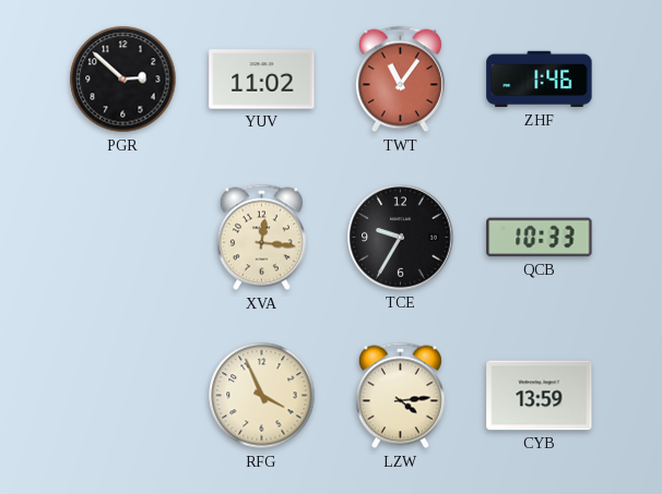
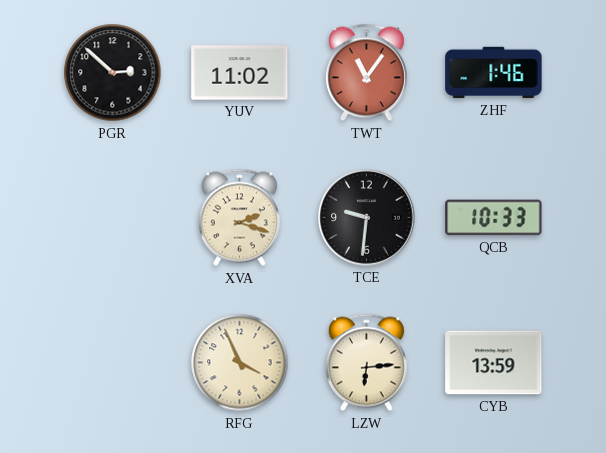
XVA: 12:16 -> 2:18 (239, 218)
TCE: 9:35 -> 9:31 (367, 218)
LZW: 4:14 -> 6:14 (366, 363)
